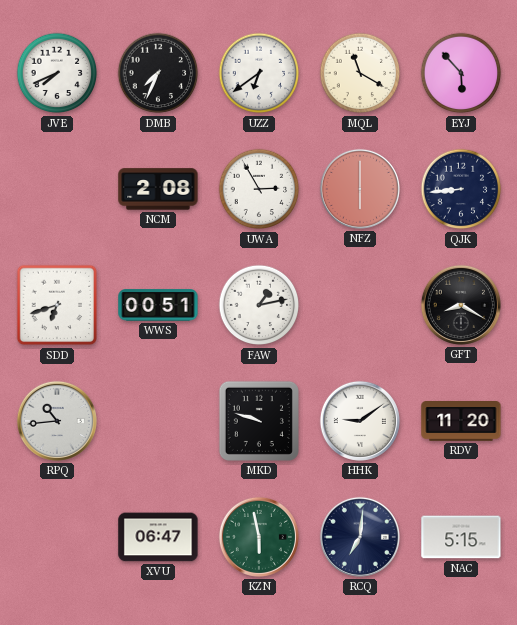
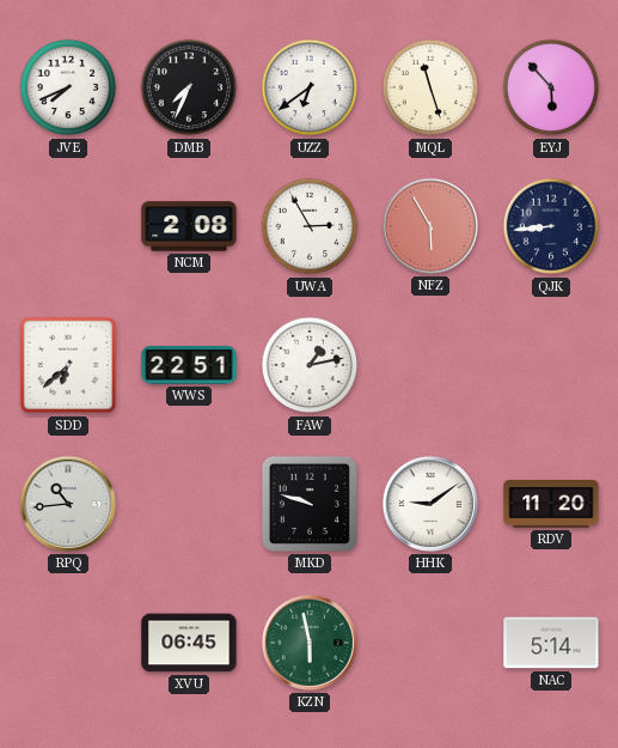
MQL: 11:20 -> 11:27 (430, 87)
NFZ: 6:00 -> 5:55 (430, 226)
SDD: 6:42 -> 6:38 (68, 365)
WWS: 00:51 -> 22:51 (189, 365)
GFT: 8:20 -> none (461, 305)
XVU: 06:47 -> 06:45 (189, 643)
RCQ: 7:01 -> none (360, 537)
NAC: 5:15 -> 5:14 (551, 643)
